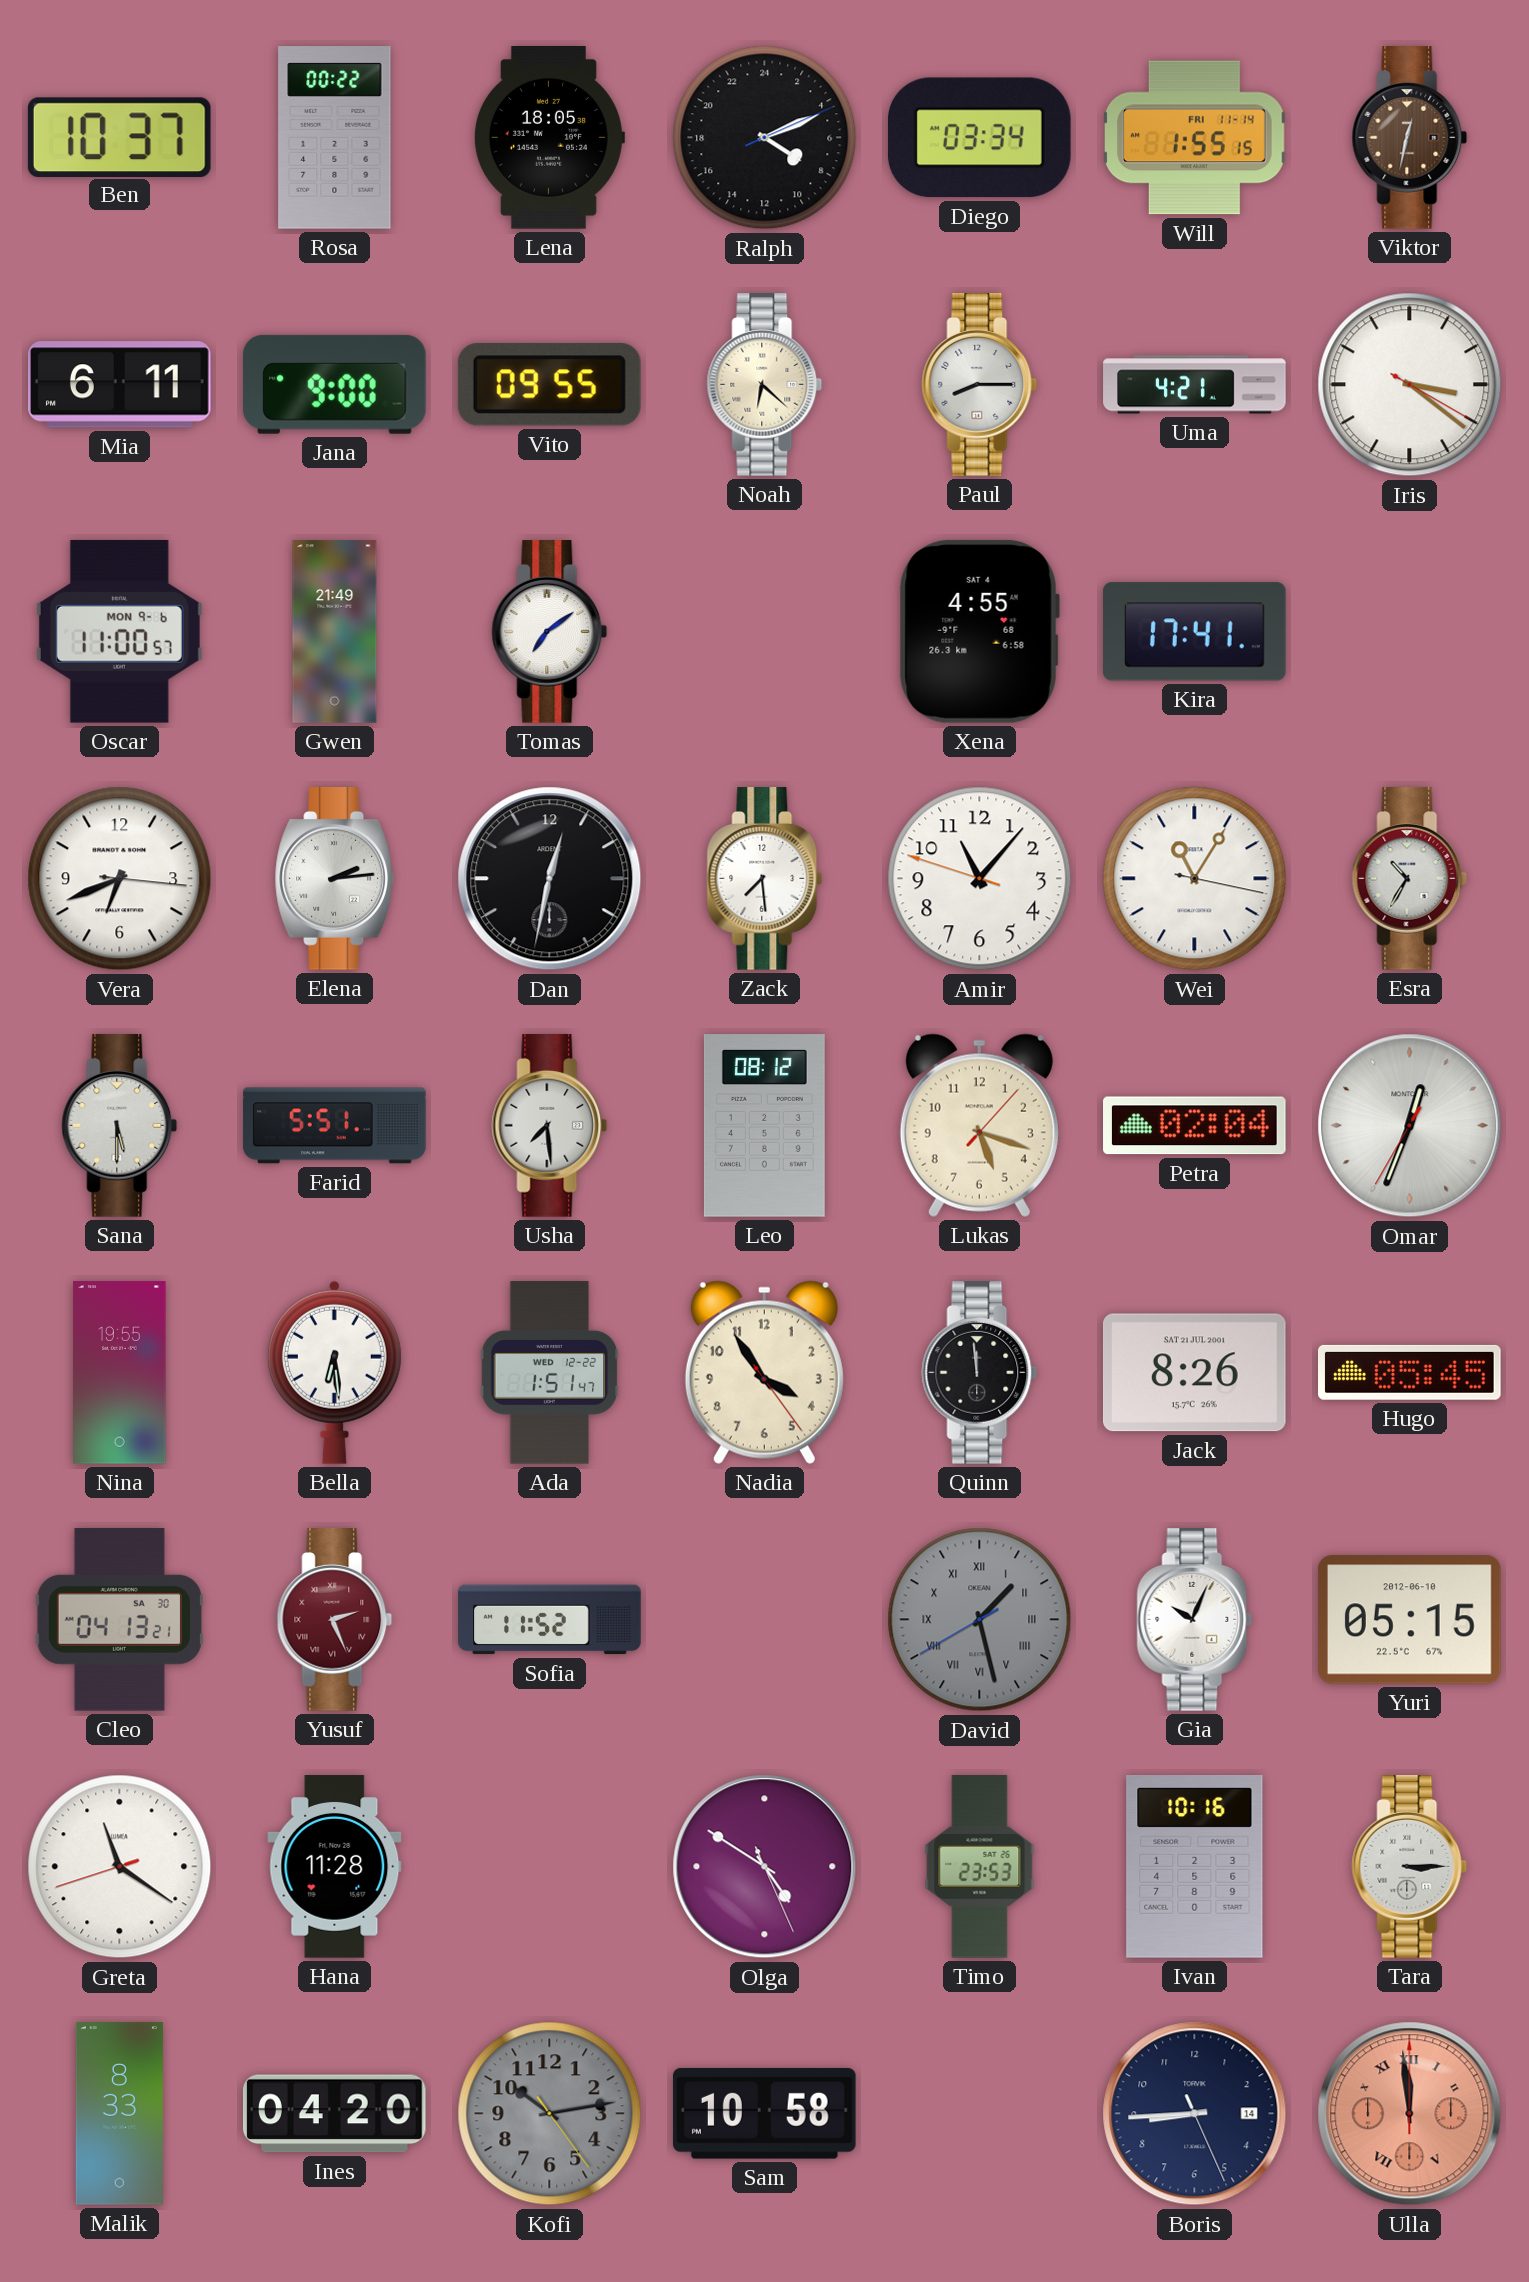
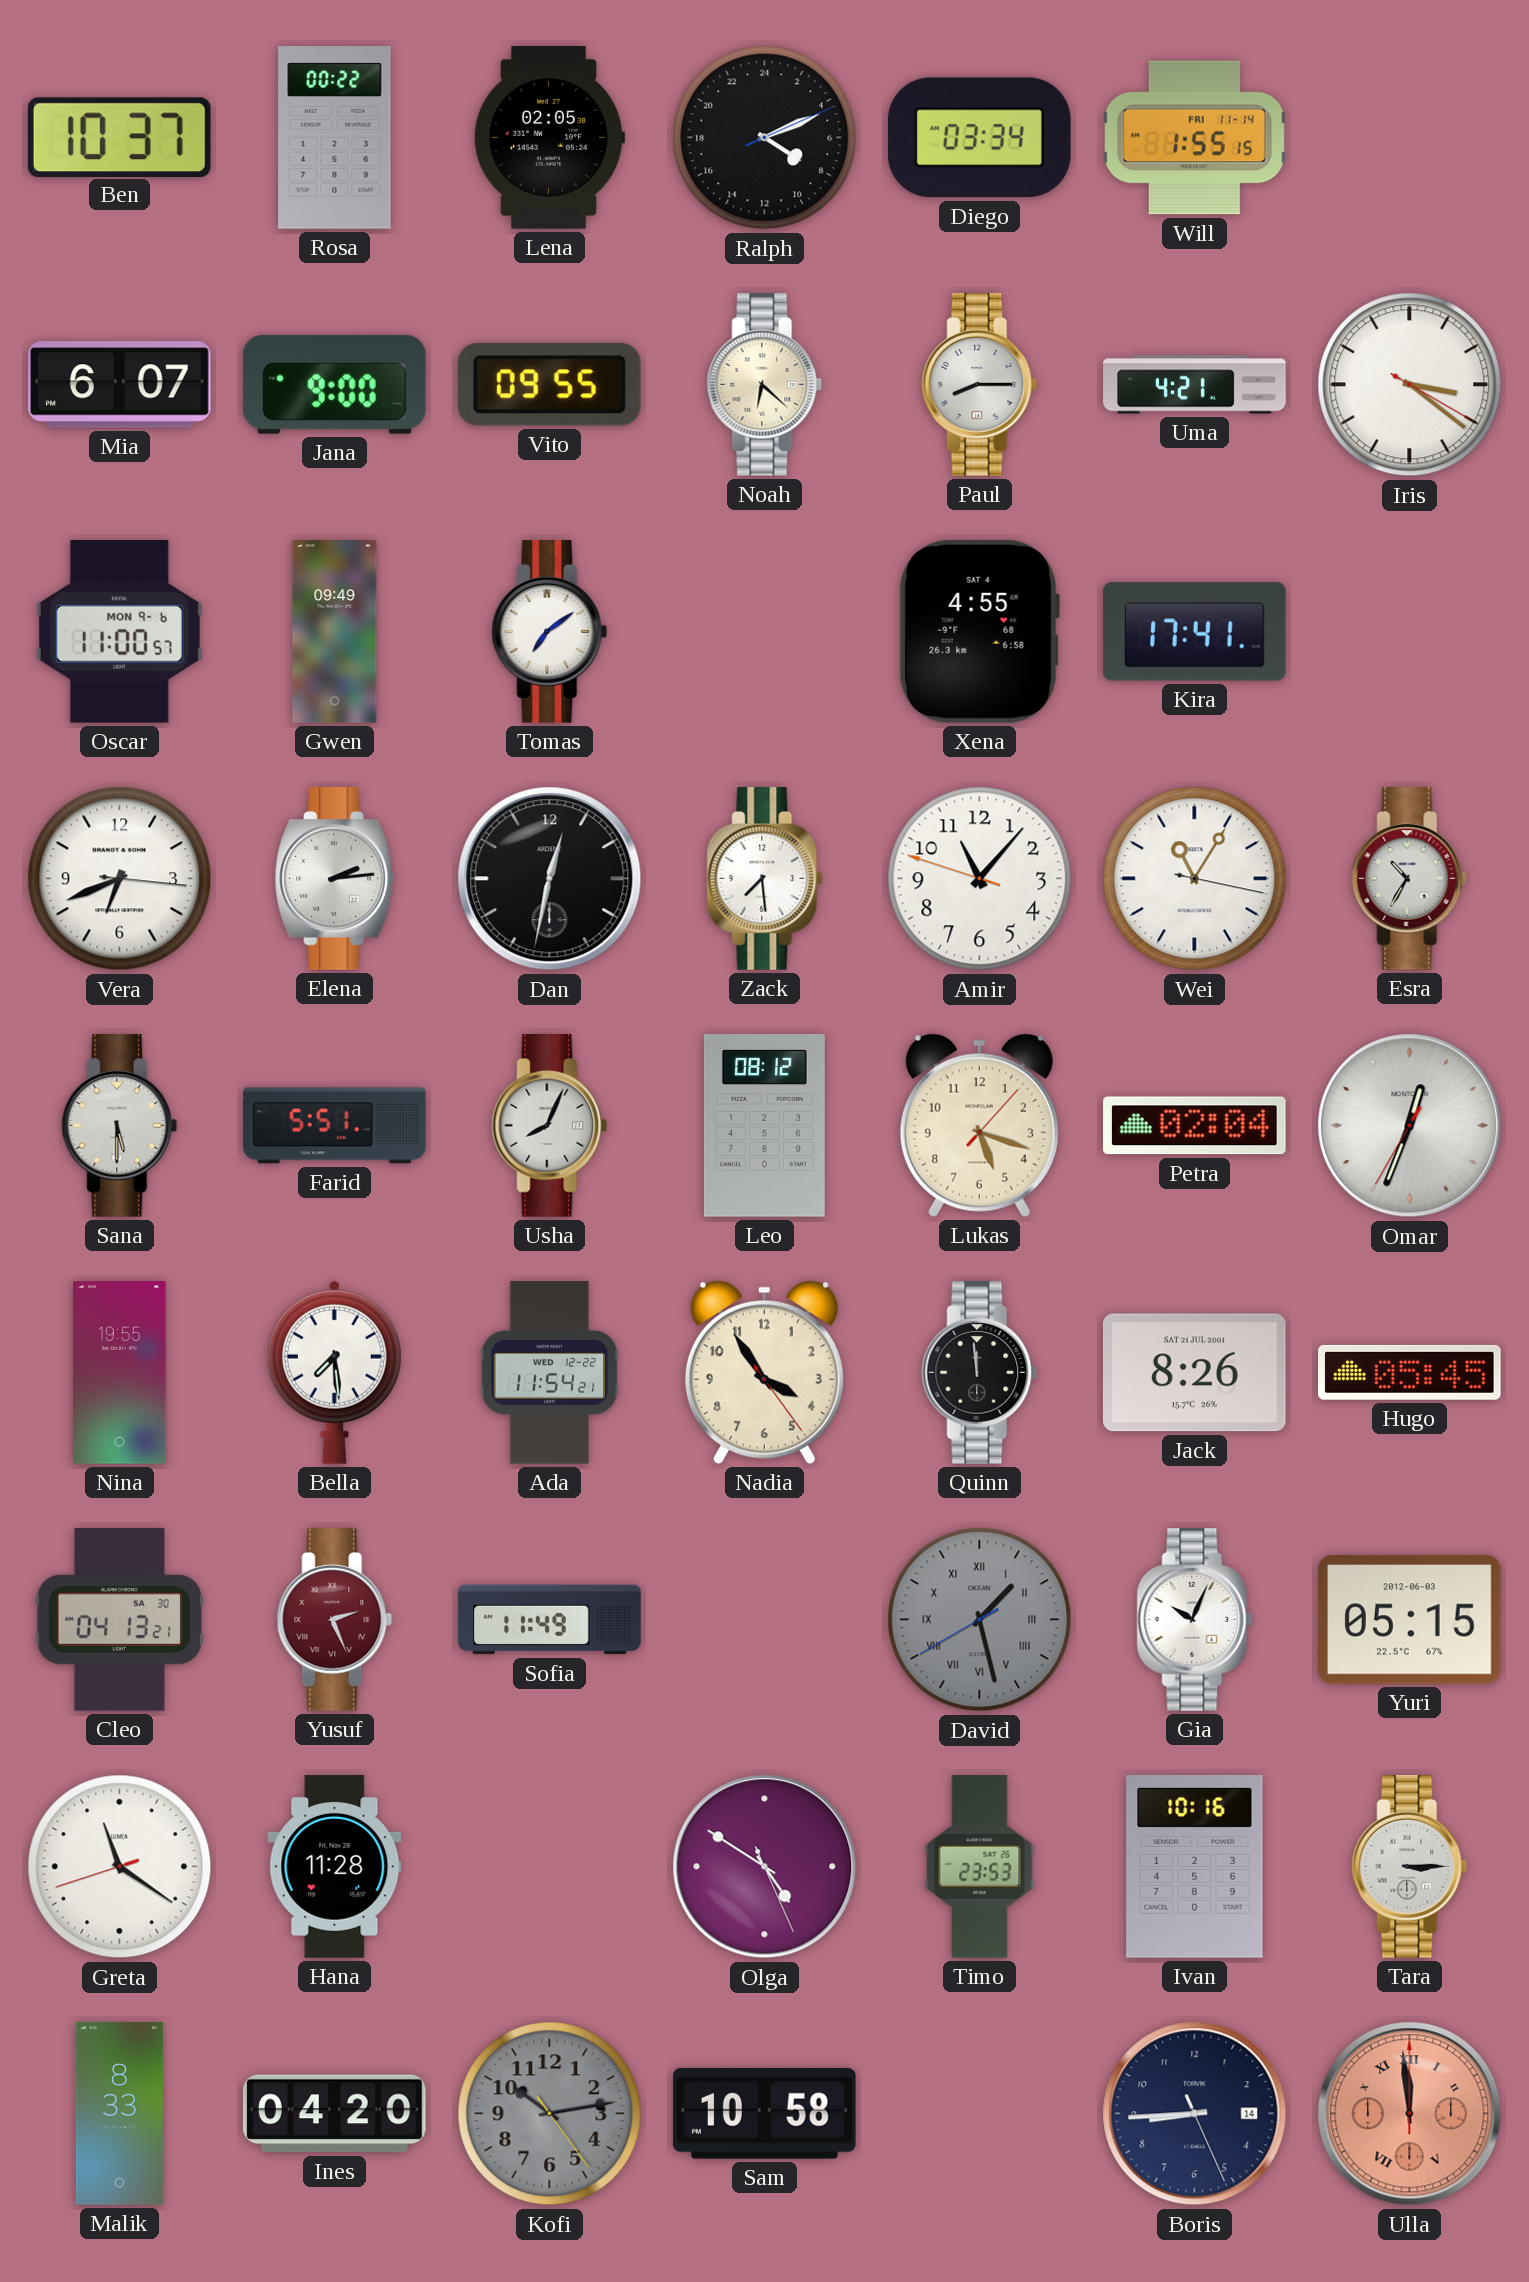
Lena: 18:05 -> 02:05 (549, 138)
Viktor: 12:32 -> none (1410, 138)
Mia: 6:11 -> 6:07 (120, 385)
Gwen: 21:49 -> 09:49 (335, 632)
Usha: 7:29 -> 8:04 (550, 1126)
Bella: 6:29 -> 7:29 (334, 1372)
Ada: 1:51 -> 11:54 (550, 1373)
Sofia: 11:52 -> 11:49 (550, 1620)
Yuri date: 2012-06-10 -> 2012-06-03 (1409, 1620)
